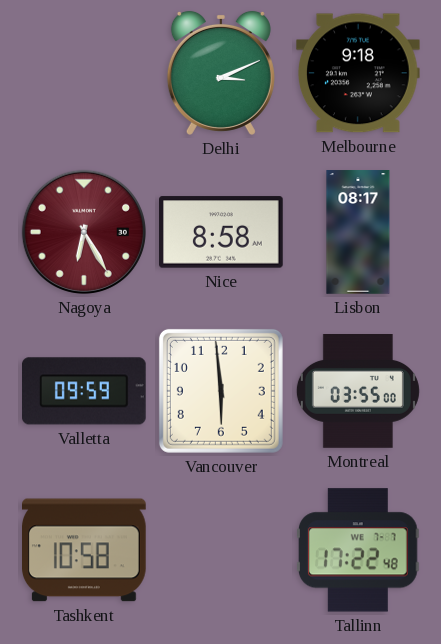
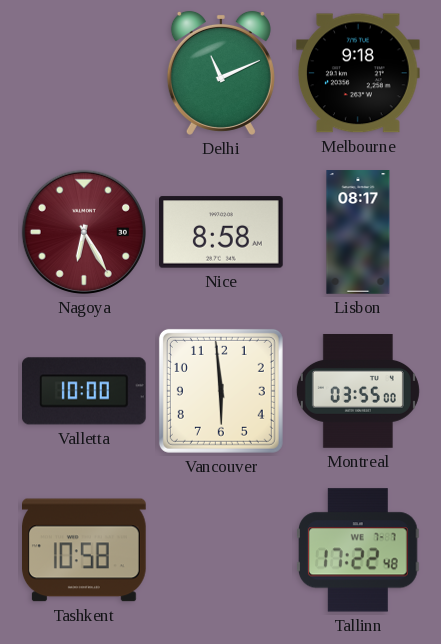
Delhi: 3:11 -> 11:11 (221, 73)
Valletta: 09:59 -> 10:00 (85, 391)
